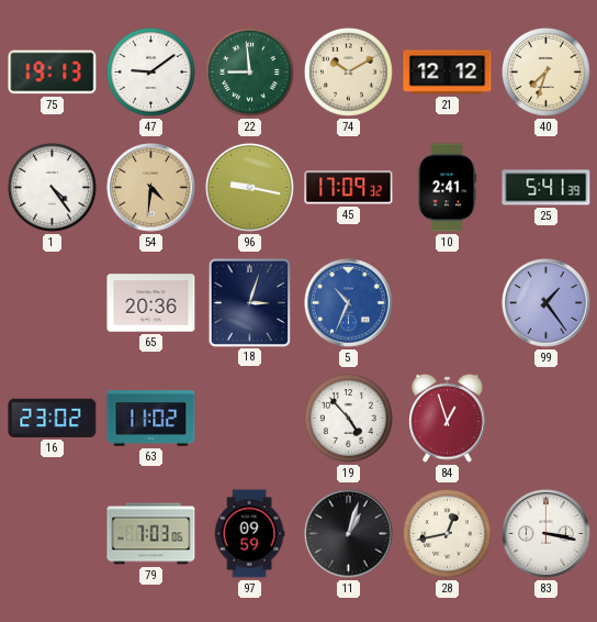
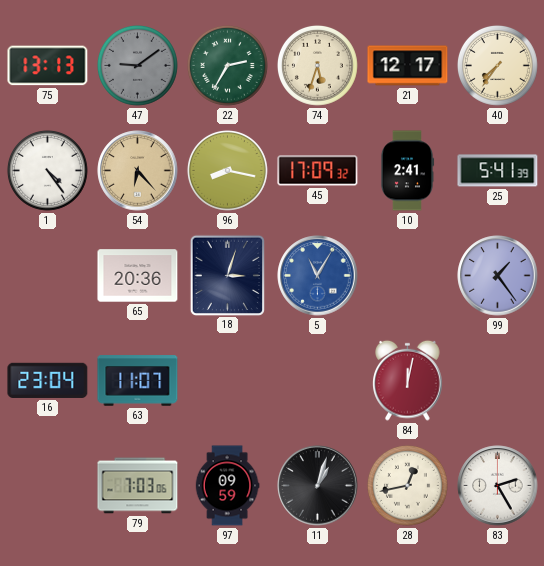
75: 19:13 -> 13:13 (48, 66)
47 dial: white -> grey (137, 65)
22: 8:59 -> 2:35 (227, 65)
74: 10:10 -> 5:33 (317, 65)
21: 12:12 -> 12:17 (408, 66)
40: 7:33 -> 7:36 (497, 65)
54: 4:31 -> 6:23 (138, 171)
96: 9:17 -> 8:17 (227, 170)
5: 10:34 -> 11:05 (318, 276)
16: 23:02 -> 23:04 (48, 380)
63: 11:02 -> 11:07 (138, 381)
19: 4:53 -> none (348, 418)
84: 12:57 -> 12:02 (408, 380)
83: 3:17 -> 2:25 (498, 486)
